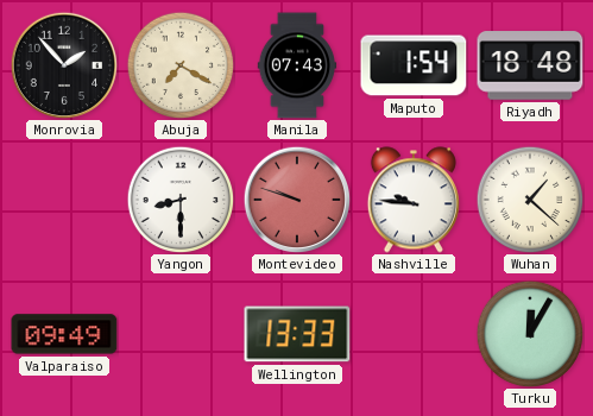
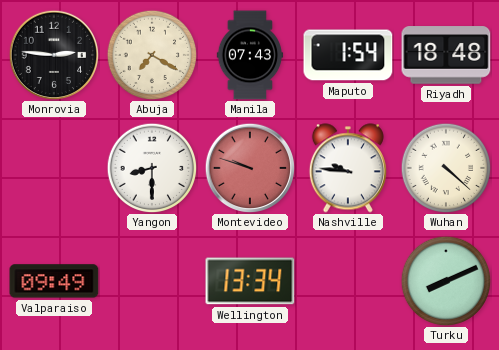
Monrovia: 1:53 -> 2:46 (54, 55)
Wuhan: 1:22 -> 4:22 (446, 168)
Wellington: 13:33 -> 13:34 (250, 281)
Turku: 12:05 -> 8:11 (446, 281)
